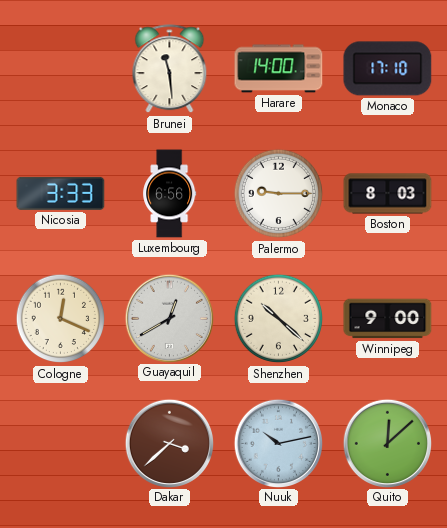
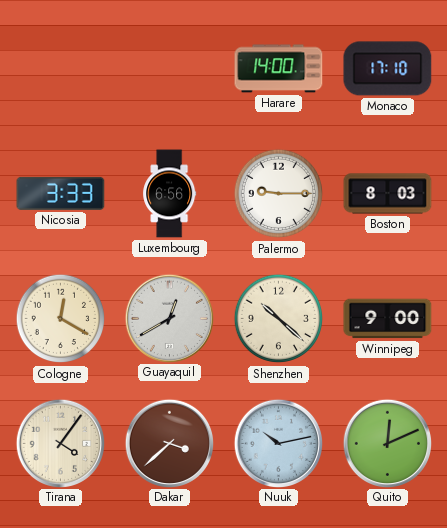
Brunei: 11:29 -> none (170, 69)
Cologne: 12:19 -> 12:20 (61, 319)
Tirana: none -> 4:06 (60, 443)
Quito: 12:08 -> 12:11 (387, 443)
